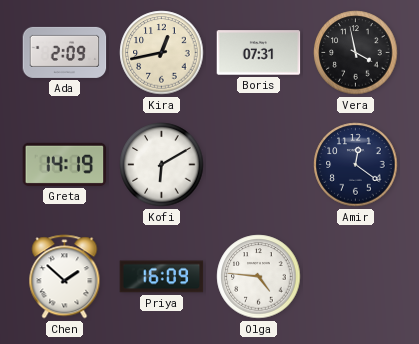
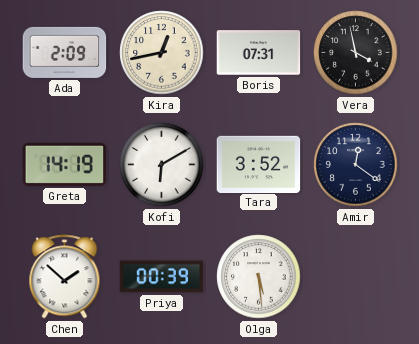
Tara: none -> 3:52 (259, 164)
Priya: 16:09 -> 00:39 (162, 277)
Olga: 4:46 -> 5:29 (259, 277)
